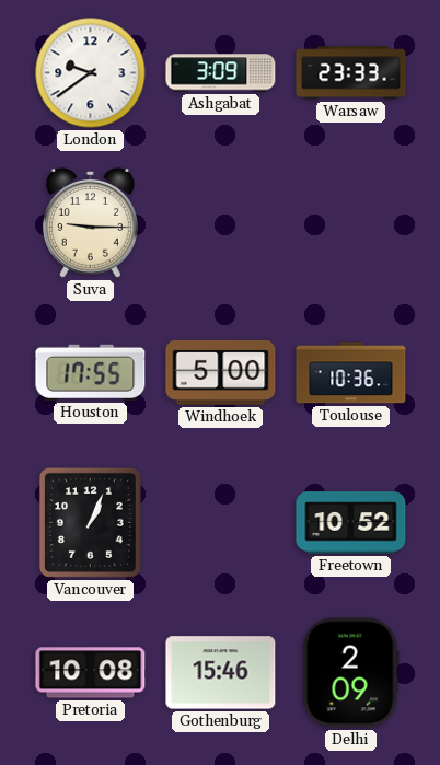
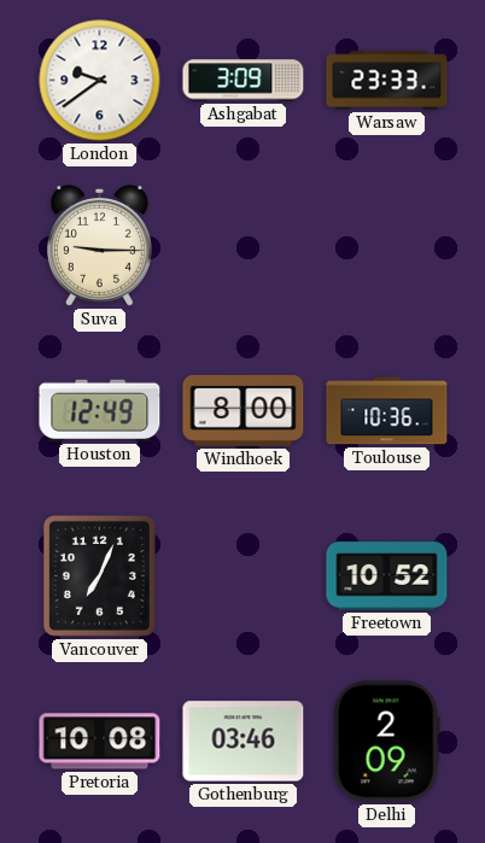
Houston: 17:55 -> 12:49 (100, 410)
Windhoek: 5:00 -> 8:00 (244, 410)
Vancouver: 1:04 -> 7:04 (99, 575)
Gothenburg: 15:46 -> 03:46 (244, 742)
